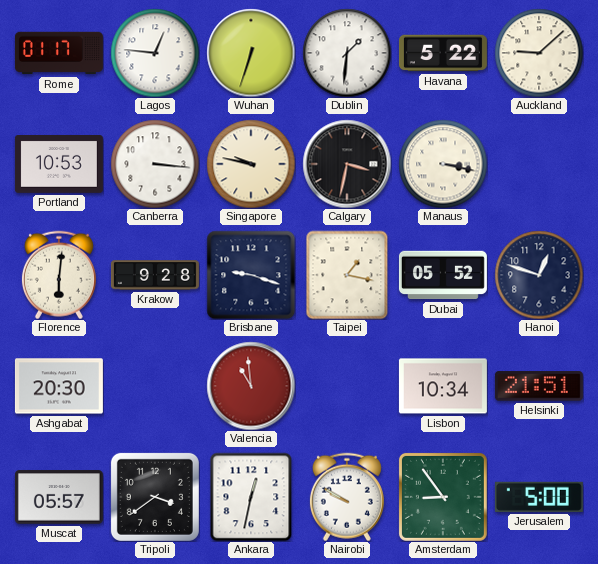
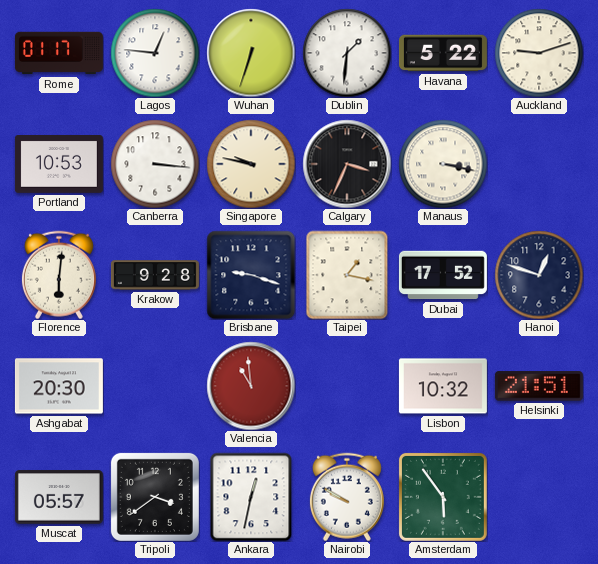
Auckland: 9:08 -> 9:12 (539, 53)
Calgary: 3:32 -> 3:34 (347, 164)
Dubai: 05:52 -> 17:52 (443, 275)
Lisbon: 10:34 -> 10:32 (443, 386)
Amsterdam: 8:54 -> 5:54 (443, 497)
Jerusalem: 5:00 -> none (539, 497)
